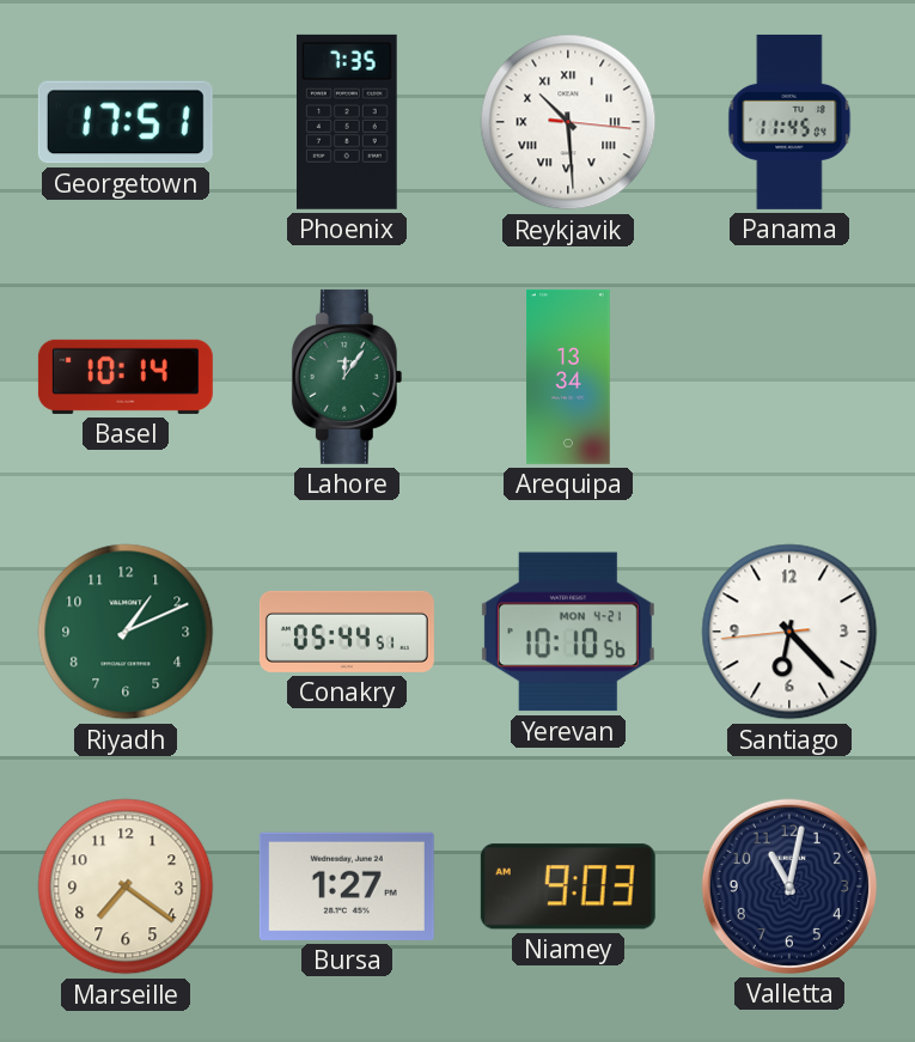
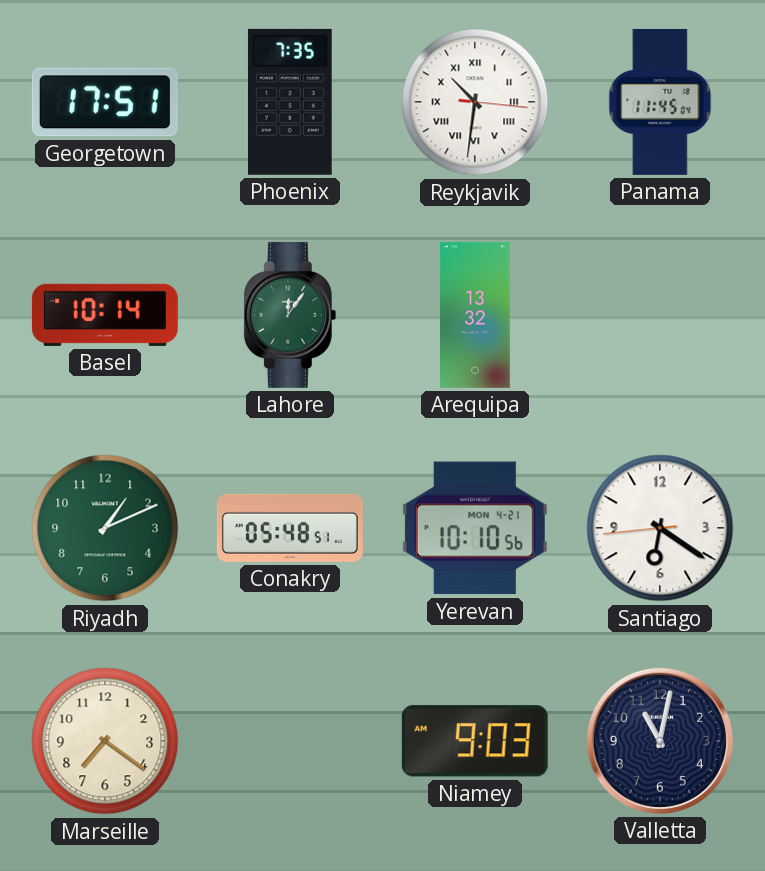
Reykjavik: 10:29 -> 10:31 (475, 102)
Arequipa: 13:34 -> 13:32 (476, 315)
Conakry: 05:44 -> 05:48 (290, 528)
Santiago: 6:22 -> 6:20 (660, 528)
Bursa: 1:27 -> none (347, 886)
